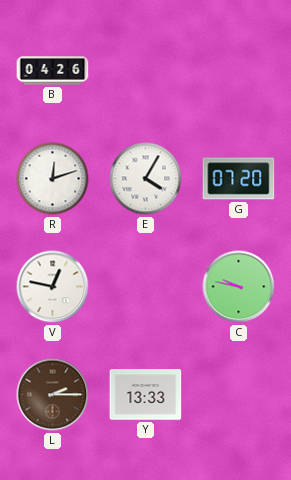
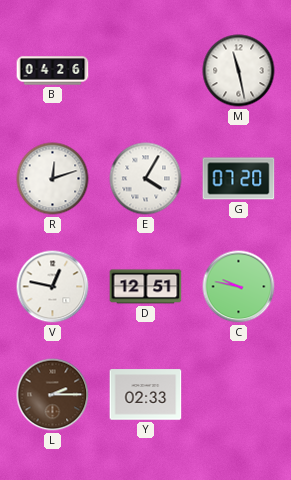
M: none -> 11:28 (239, 71)
D: none -> 12:51 (146, 287)
Y: 13:33 -> 02:33 (146, 395)
